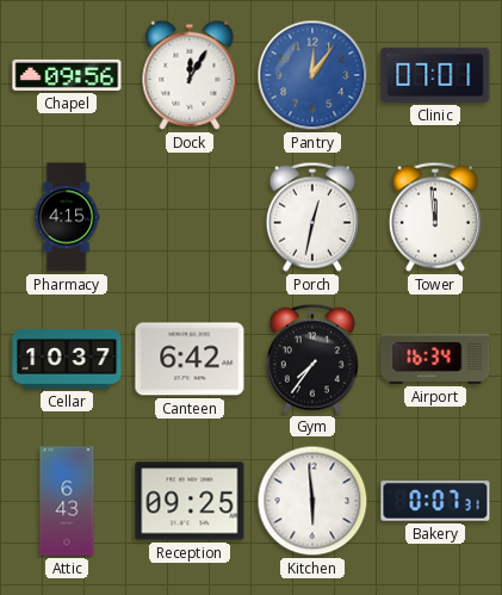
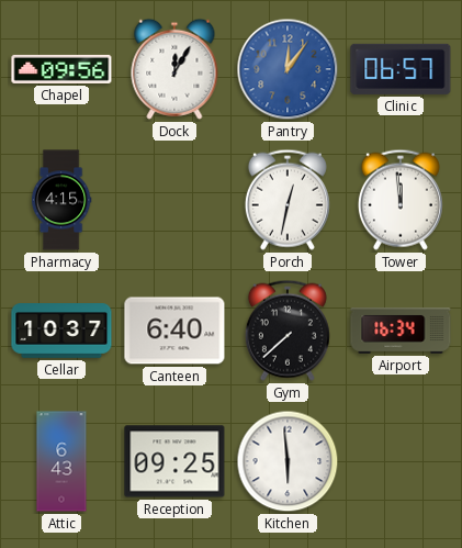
Clinic: 07:01 -> 06:57 (401, 69)
Canteen: 6:42 -> 6:40 (174, 331)
Gym: 7:36 -> 7:38 (288, 331)
Bakery: 0:07 -> none (435, 501)
